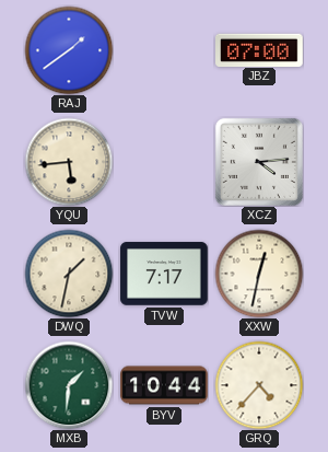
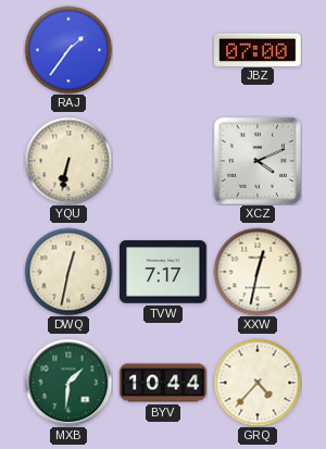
RAJ: 1:39 -> 1:36 (68, 50)
YQU: 5:44 -> 6:32 (68, 161)
XCZ: 4:14 -> 4:11 (258, 161)
DWQ: 1:32 -> 12:32 (68, 272)
